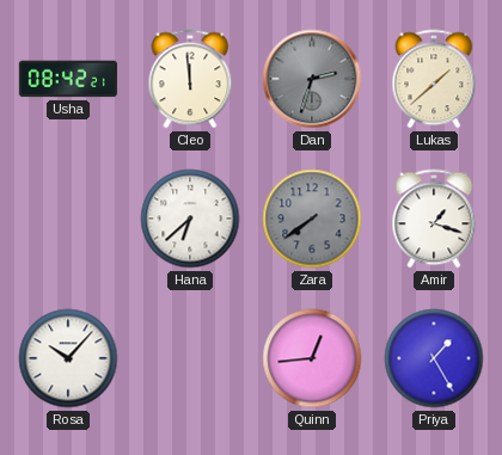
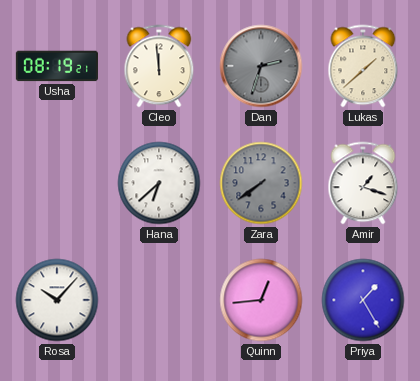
Usha: 08:42 -> 08:19 (57, 66)
